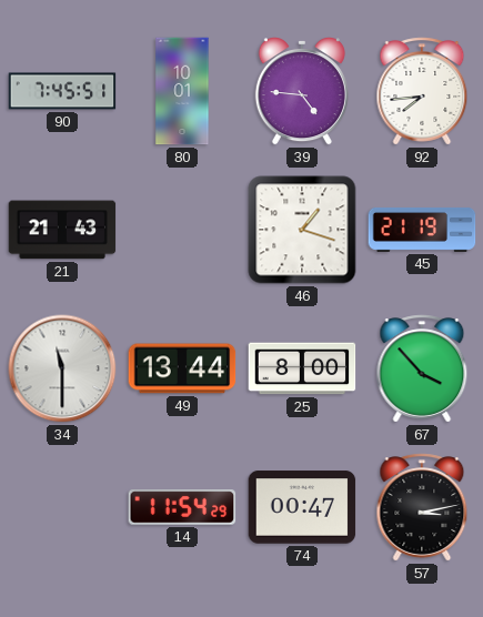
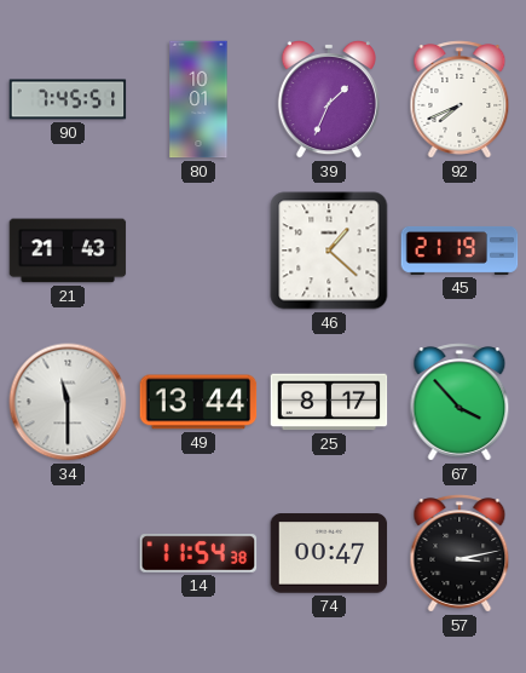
39: 4:46 -> 1:34 (329, 100)
92: 7:44 -> 7:41 (459, 99)
46: 1:18 -> 1:22 (329, 251)
25: 8:00 -> 8:17 (329, 402)
14: 11:54:29 -> 11:54:38 (198, 553)
